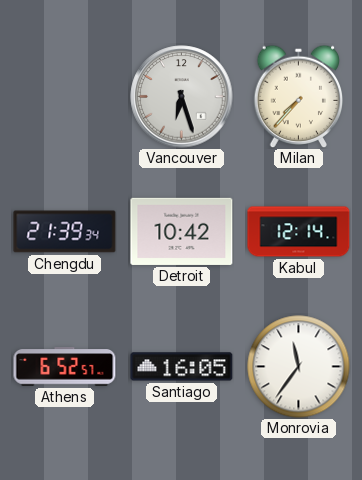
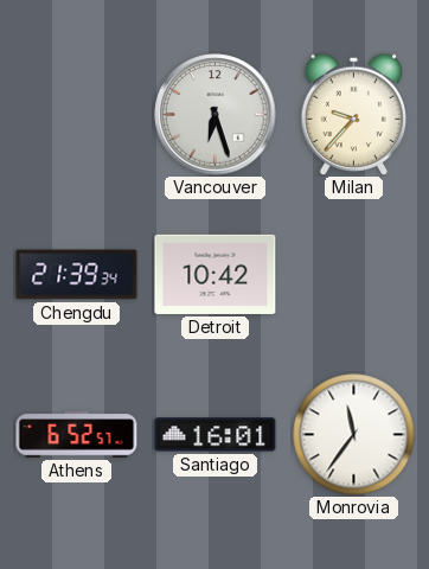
Milan: 7:37 -> 9:37 (354, 114)
Kabul: 12:14 -> none (299, 232)
Santiago: 16:05 -> 16:01 (216, 435)
